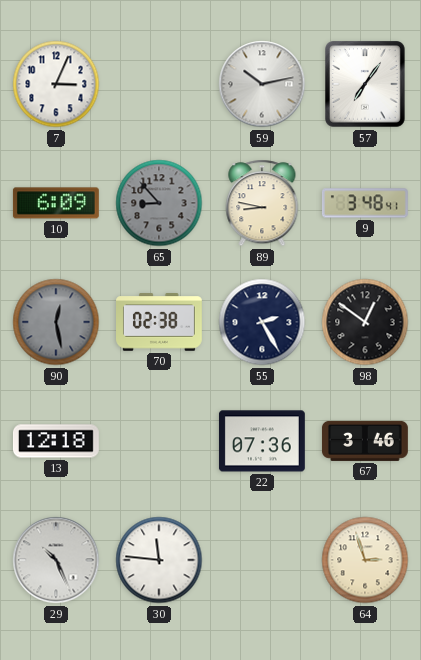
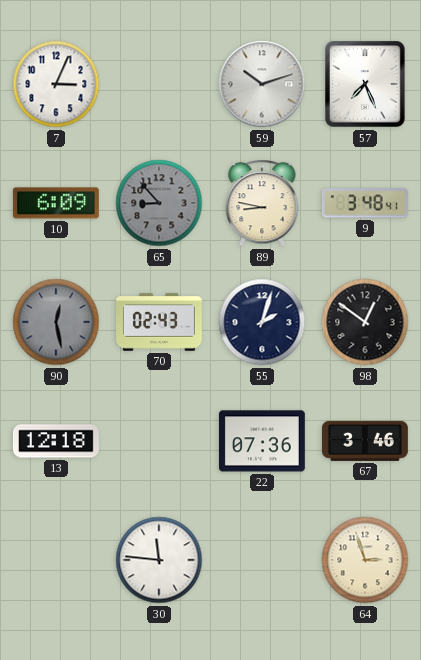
59: 10:13 -> 10:12 (262, 84)
57: 7:06 -> 7:26 (366, 85)
70: 02:38 -> 02:43 (160, 322)
55: 2:25 -> 2:03 (262, 322)
29: 10:26 -> none (56, 560)
